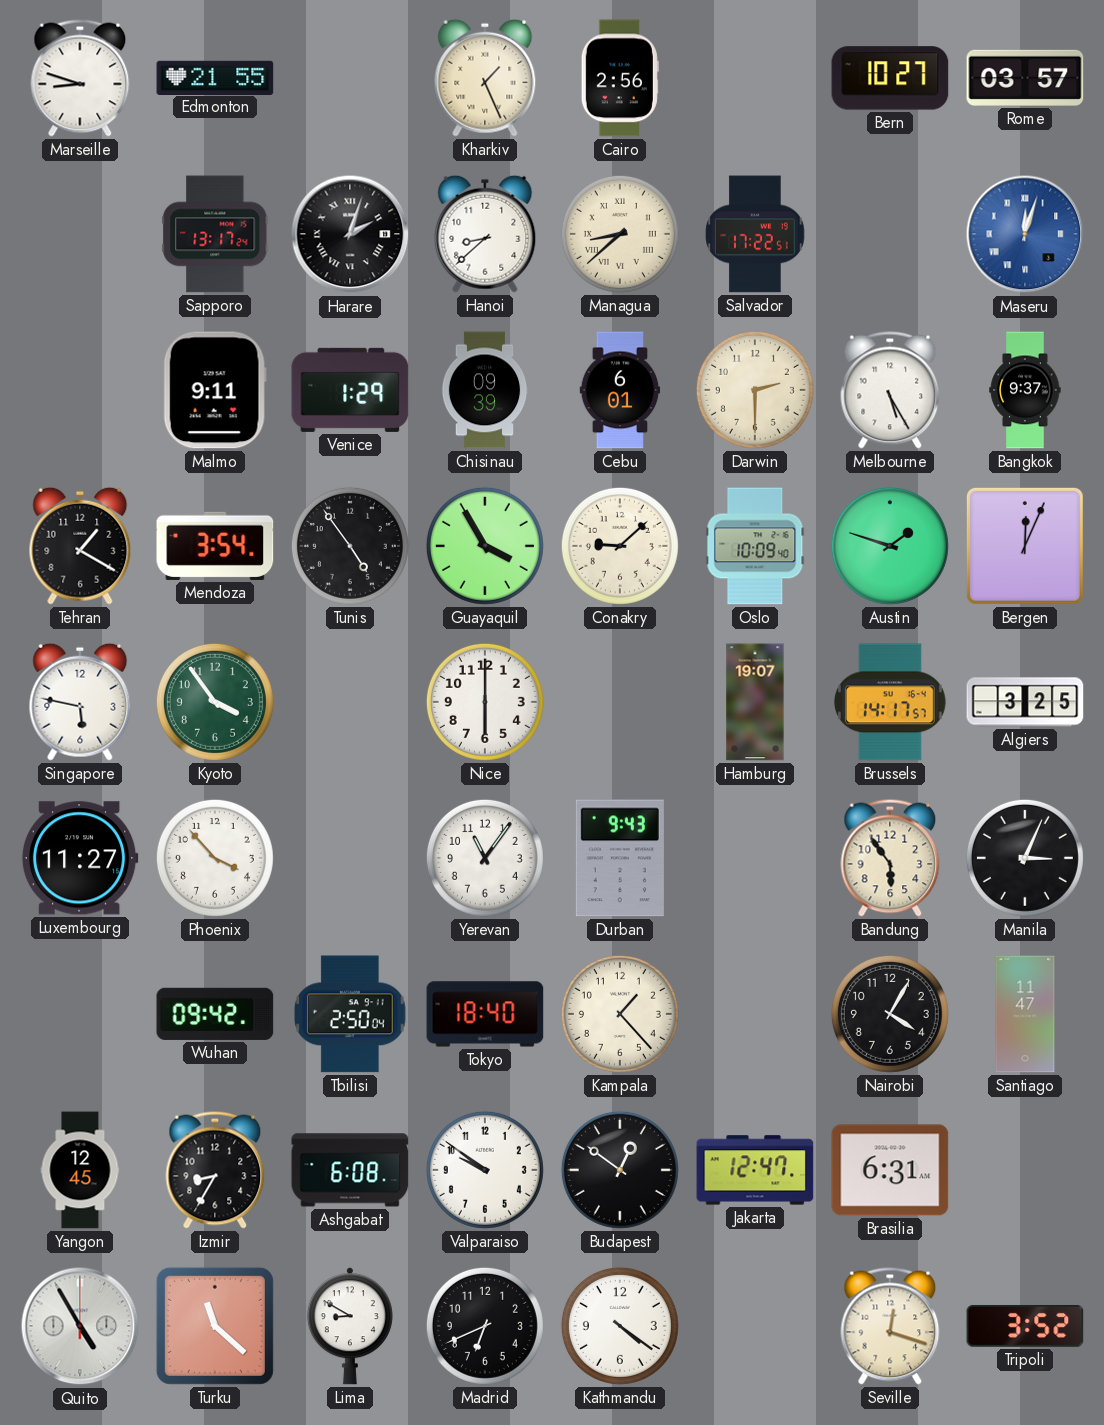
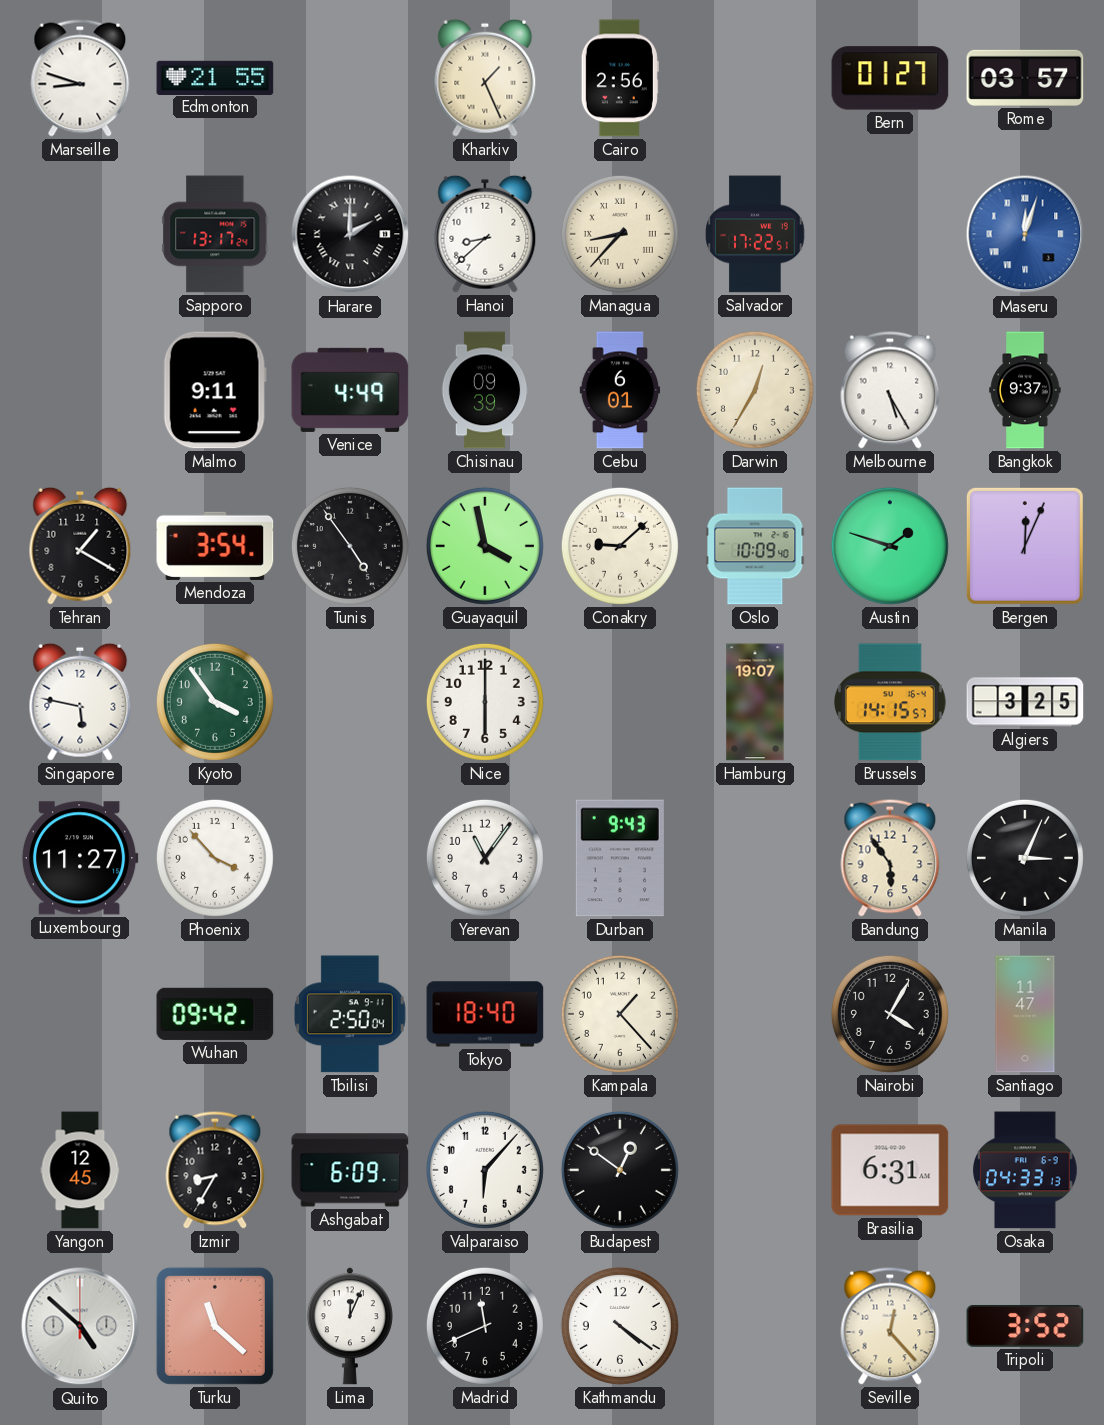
Bern: 10:27 -> 01:27 (890, 78)
Harare: 2:03 -> 2:00 (350, 234)
Managua: 8:38 -> 8:37 (620, 234)
Venice: 1:29 -> 4:49 (350, 390)
Darwin: 2:30 -> 12:35 (755, 390)
Guayaquil: 3:55 -> 3:58 (485, 546)
Brussels: 14:17 -> 14:15 (890, 702)
Ashgabat: 6:08 -> 6:09 (350, 1170)
Valparaiso: 9:51 -> 6:07 (485, 1170)
Jakarta: 12:47 -> none (755, 1170)
Osaka: none -> 04:33 (1026, 1170)
Quito: 4:55 -> 4:52 (80, 1326)
Lima: 8:50 -> 12:04 (350, 1326)
Madrid: 6:41 -> 11:41 (485, 1326)
Seville: 12:18 -> 12:23 (890, 1326)
